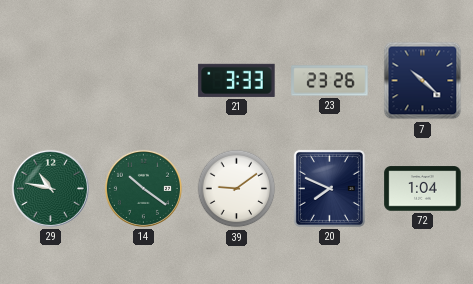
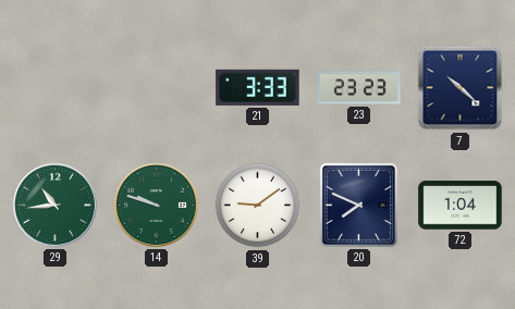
23: 23:26 -> 23:23 (359, 88)
29: 10:47 -> 10:44 (54, 205)
14: 10:21 -> 9:48 (156, 205)
